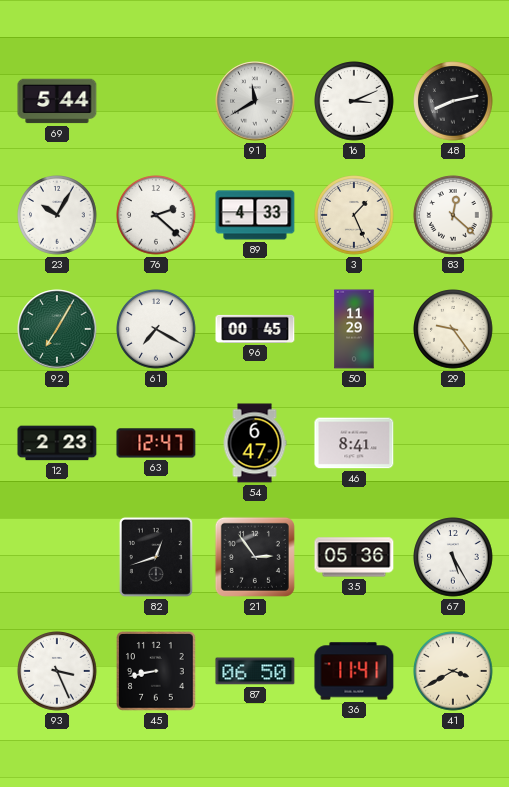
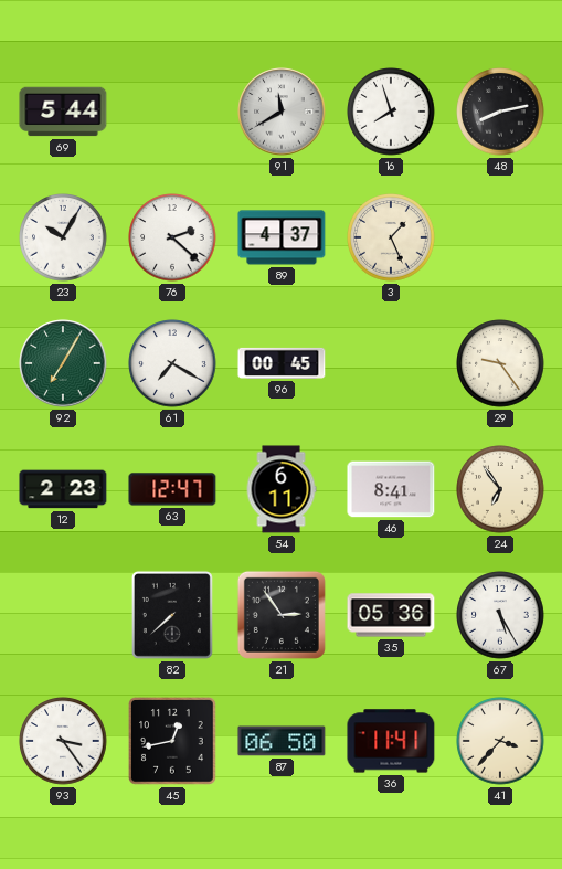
16: 3:11 -> 7:57 (391, 112)
89: 4:33 -> 4:37 (282, 237)
83: 12:22 -> none (453, 215)
50: 11:29 -> none (354, 329)
54: 6:47 -> 6:11 (282, 489)
24: none -> 6:54 (500, 489)
82: 12:42 -> 7:38 (172, 615)
93: 3:26 -> 3:24 (63, 741)
45: 8:43 -> 12:43 (173, 742)
41: 3:40 -> 3:37 (500, 741)
